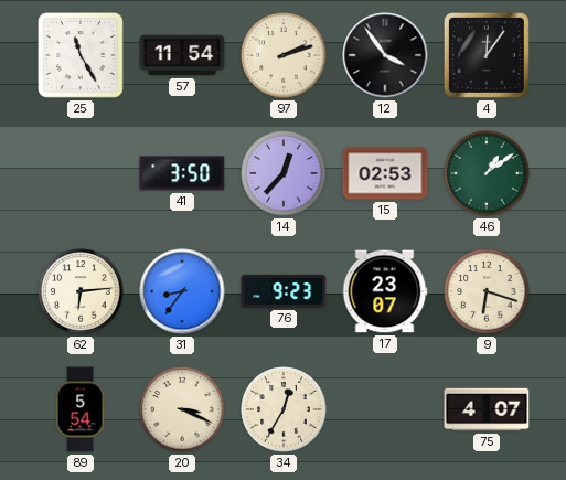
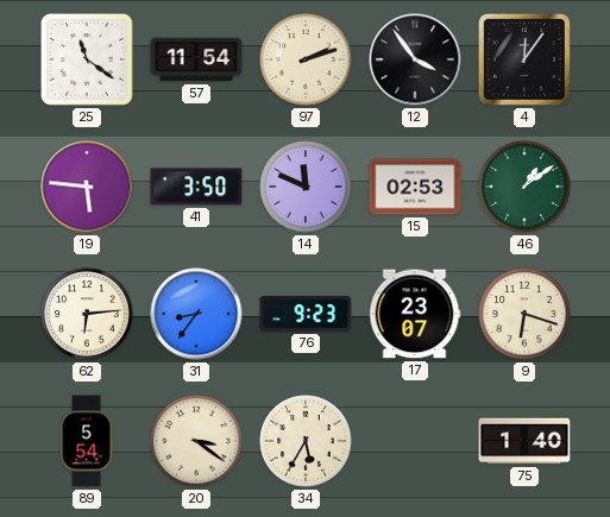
25: 11:25 -> 11:21 (88, 61)
19: none -> 5:46 (87, 187)
14: 12:37 -> 11:49 (306, 187)
20: 3:19 -> 3:21 (196, 441)
34: 12:35 -> 5:35 (306, 441)
75: 4:07 -> 1:40 (524, 441)
